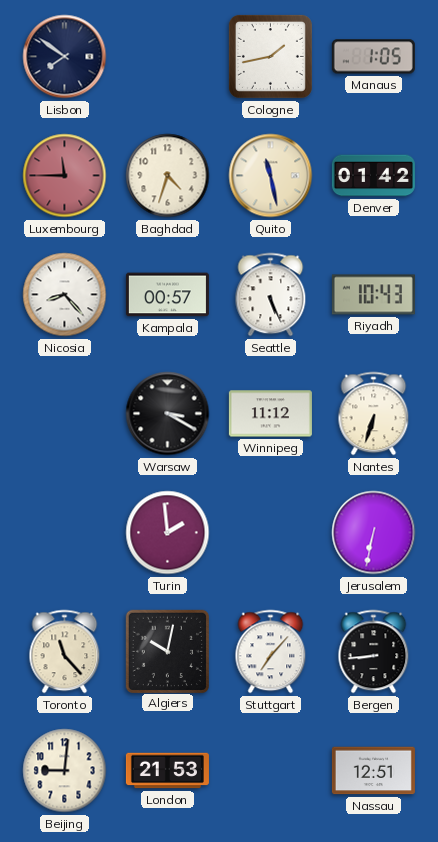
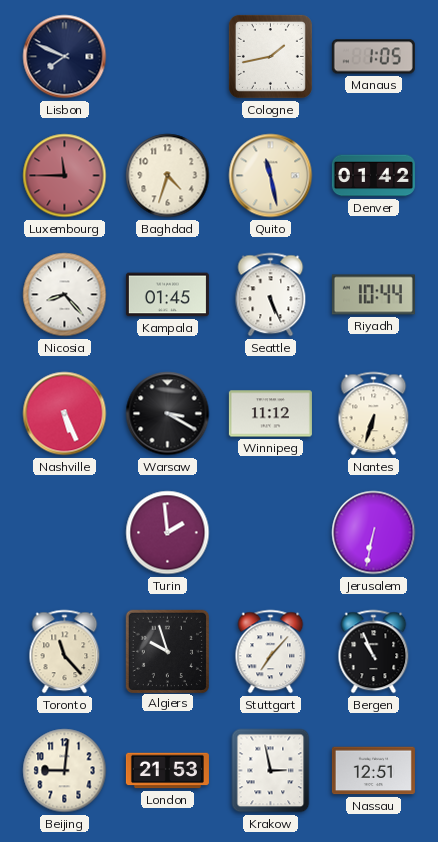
Lisbon: 7:51 -> 7:49 (65, 57)
Kampala: 00:57 -> 01:45 (167, 295)
Riyadh: 10:43 -> 10:44 (373, 295)
Nashville: none -> 5:26 (65, 414)
Algiers: 10:02 -> 9:57 (167, 651)
Bergen: 8:44 -> 10:56 (374, 652)
Krakow: none -> 2:58 (271, 771)
